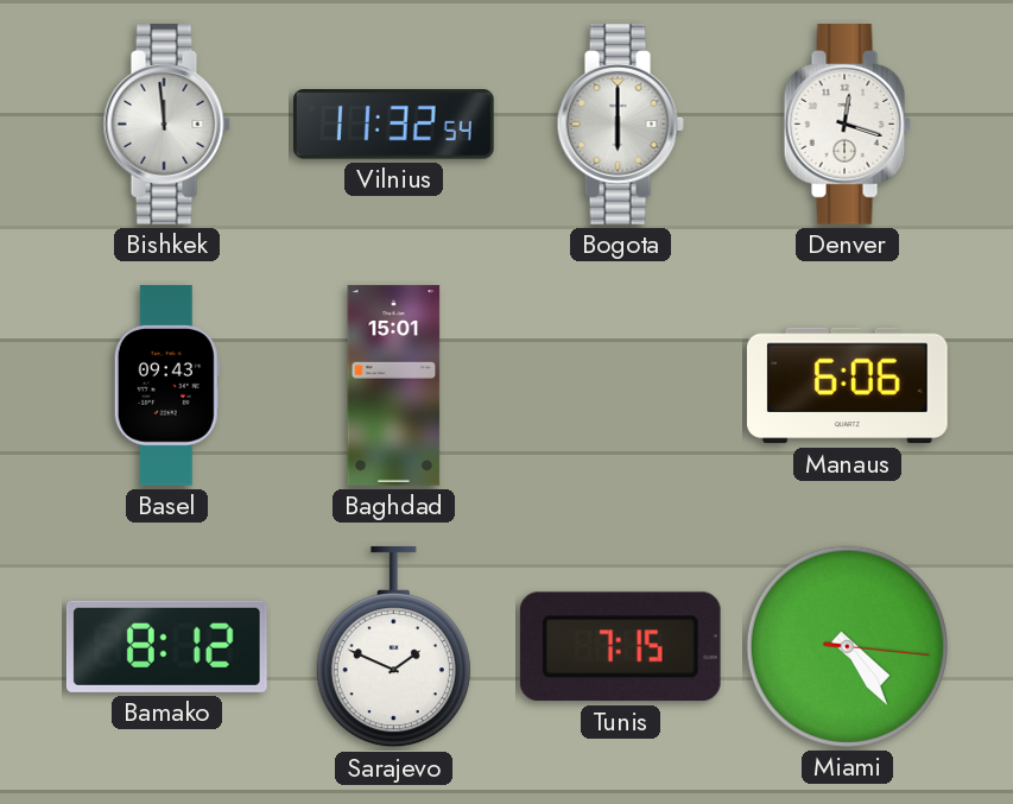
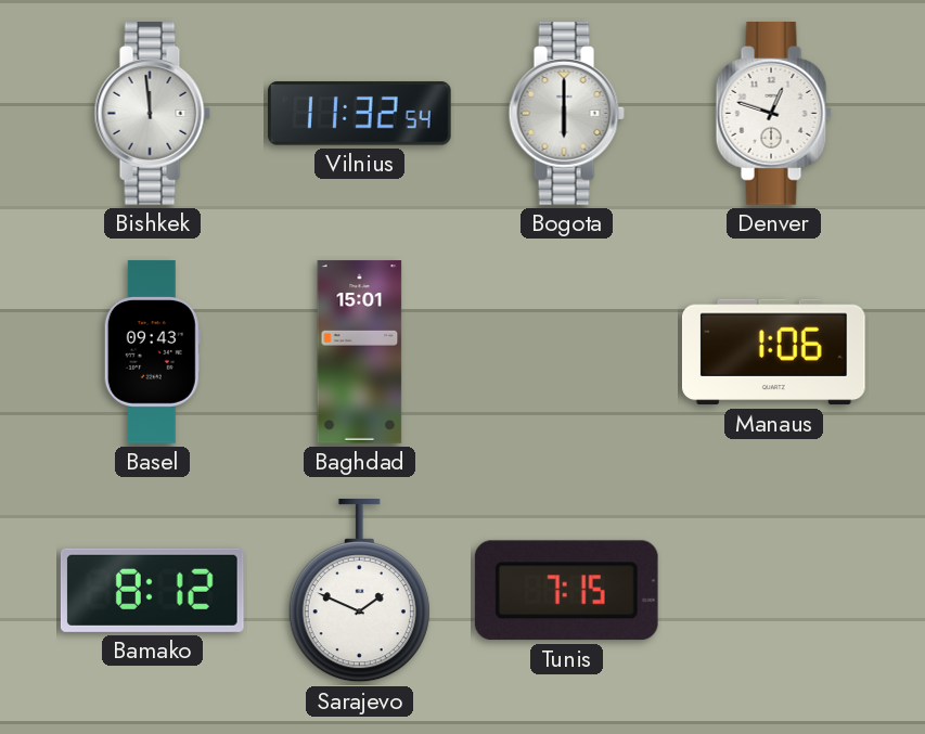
Denver: 12:18 -> 12:48 (773, 114)
Manaus: 6:06 -> 1:06 (773, 352)
Miami: 4:24 -> none (847, 646)
